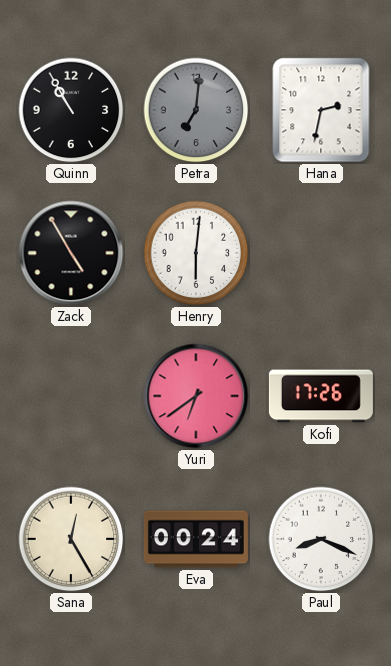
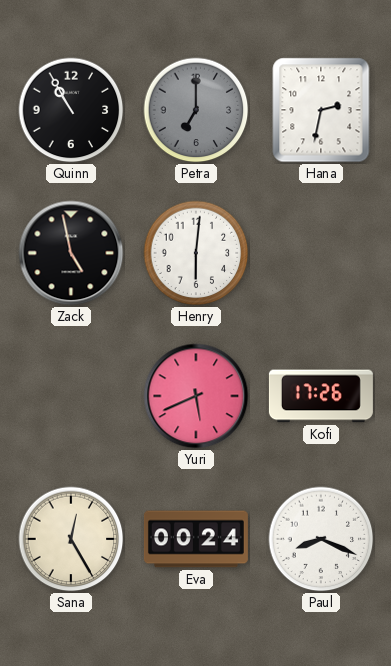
Petra: 7:01 -> 7:00 (196, 110)
Zack: 4:55 -> 4:58 (71, 253)
Yuri: 6:39 -> 5:41 (196, 396)
